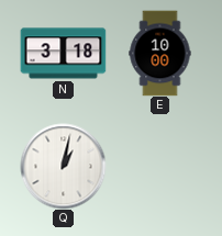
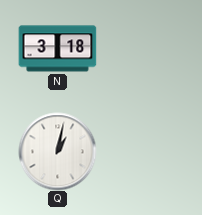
E: 10:00 -> none (160, 53)
